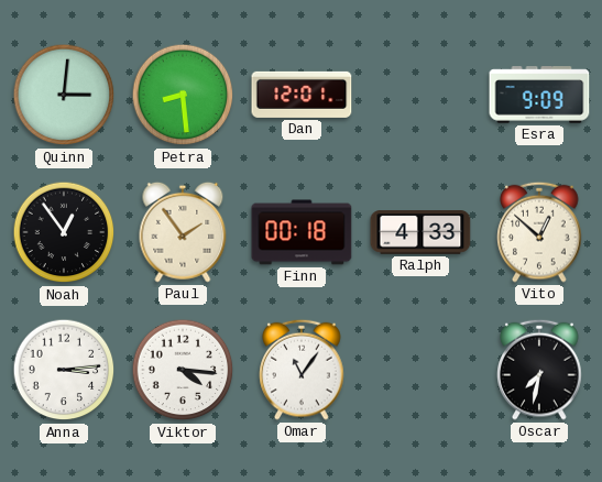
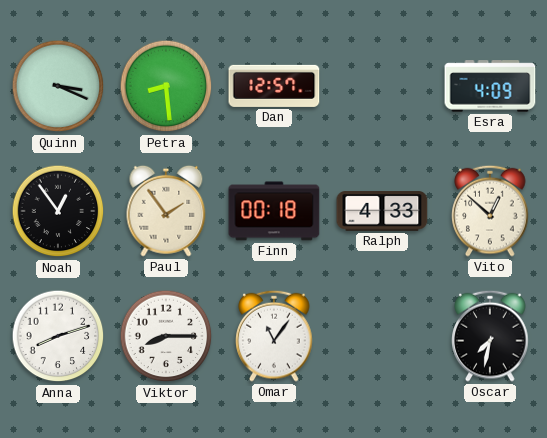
Quinn: 3:01 -> 3:19 (58, 86)
Dan: 12:01 -> 12:57 (274, 86)
Esra: 9:09 -> 4:09 (490, 86)
Anna: 3:14 -> 8:12 (58, 336)
Viktor: 4:16 -> 8:15 (166, 336)
